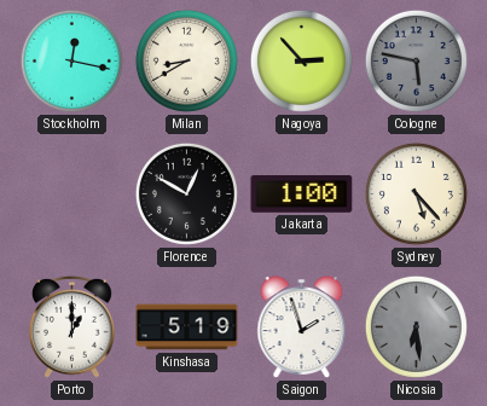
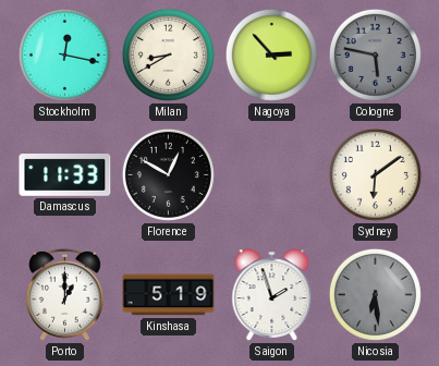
Damascus: none -> 11:33 (65, 175)
Jakarta: 1:00 -> none (302, 195)
Sydney: 5:23 -> 6:09 (375, 174)
